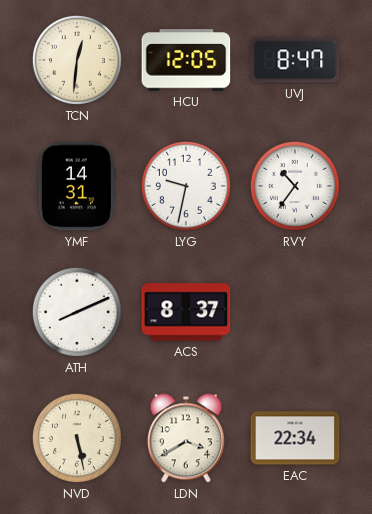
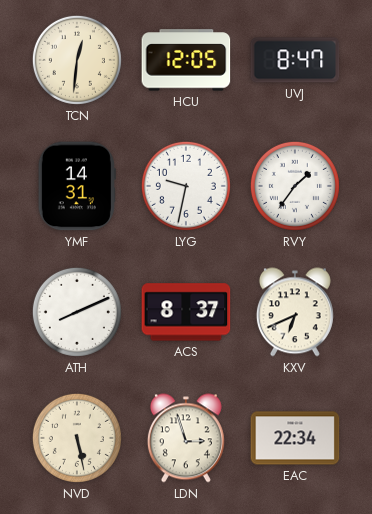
RVY: 10:36 -> 1:36 (295, 186)
KXV: none -> 6:41 (295, 312)
LDN: 3:40 -> 2:57 (186, 438)
